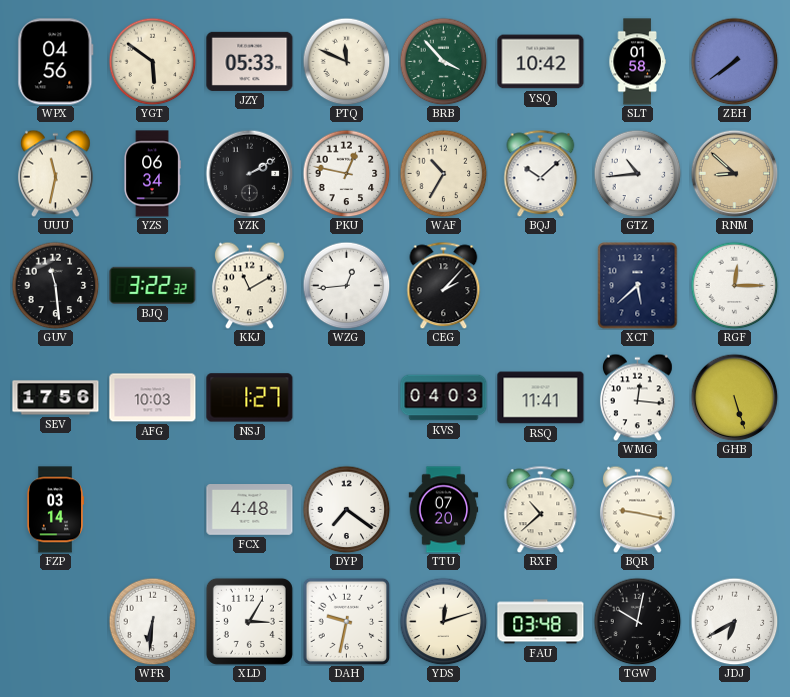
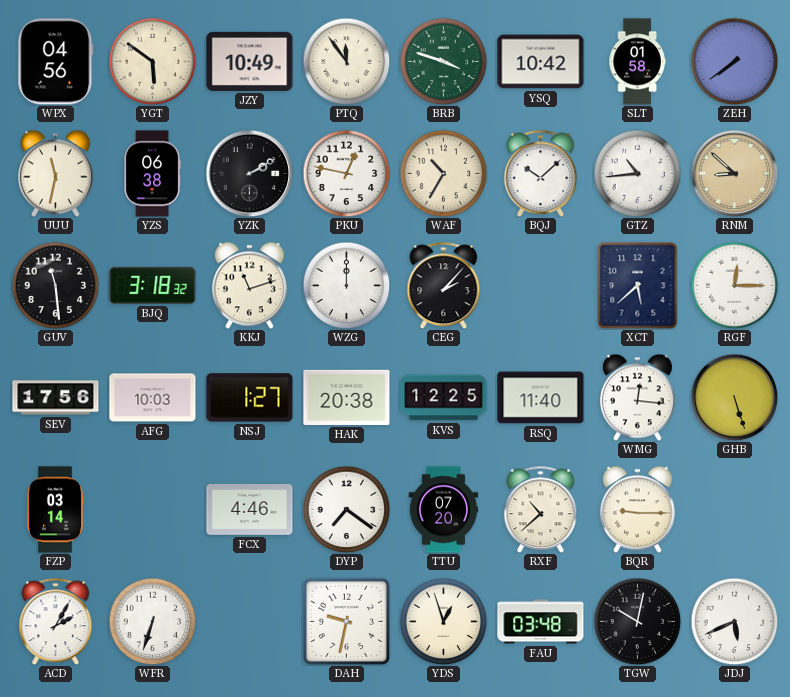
JZY: 05:33 -> 10:49 (250, 61)
PTQ: 11:49 -> 11:54 (346, 61)
BRB: 3:53 -> 3:48 (443, 61)
YZS: 06:34 -> 06:38 (152, 174)
BJQ: 3:22 -> 3:18 (153, 285)
KKJ: 11:10 -> 11:12 (249, 285)
WZG: 12:44 -> 12:00 (346, 285)
HAK: none -> 20:38 (347, 397)
KVS: 04:03 -> 12:25 (444, 398)
RSQ: 11:41 -> 11:40 (541, 398)
FCX: 4:48 -> 4:46 (250, 510)
BQR: 9:17 -> 9:15 (637, 509)
ACD: none -> 2:05 (56, 621)
WFR: 6:31 -> 6:33 (152, 621)
XLD: 3:05 -> none (249, 621)
YDS: 12:12 -> 12:57 (443, 621)
JDJ: 6:40 -> 5:41 (734, 621)
